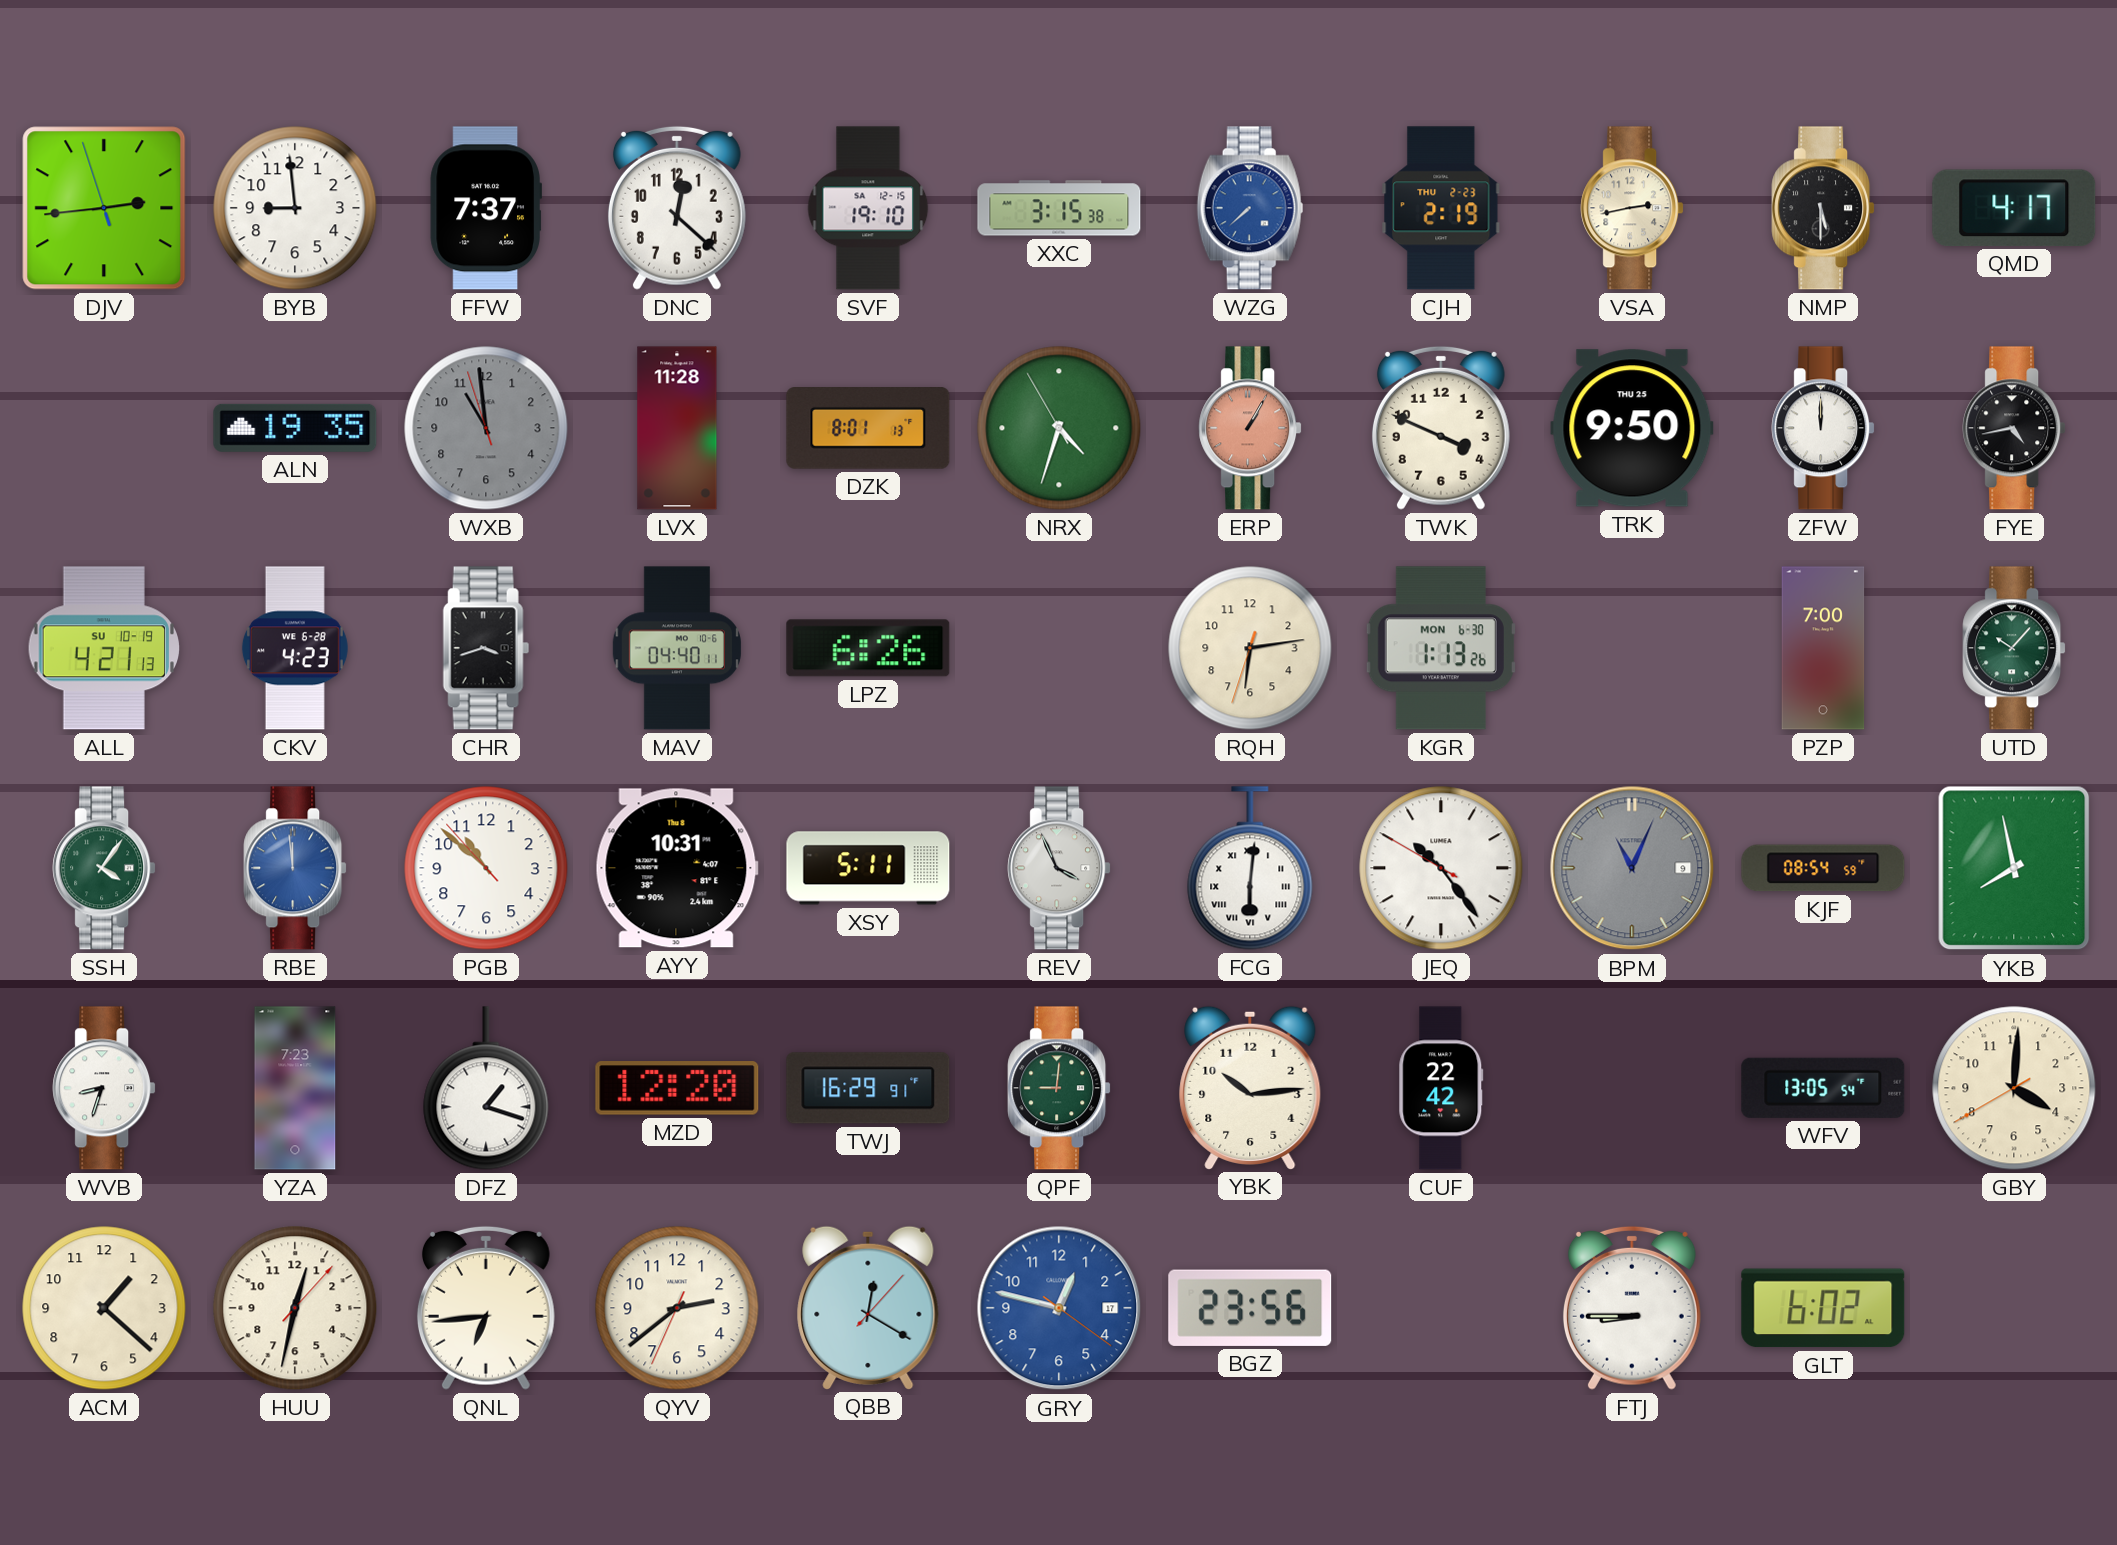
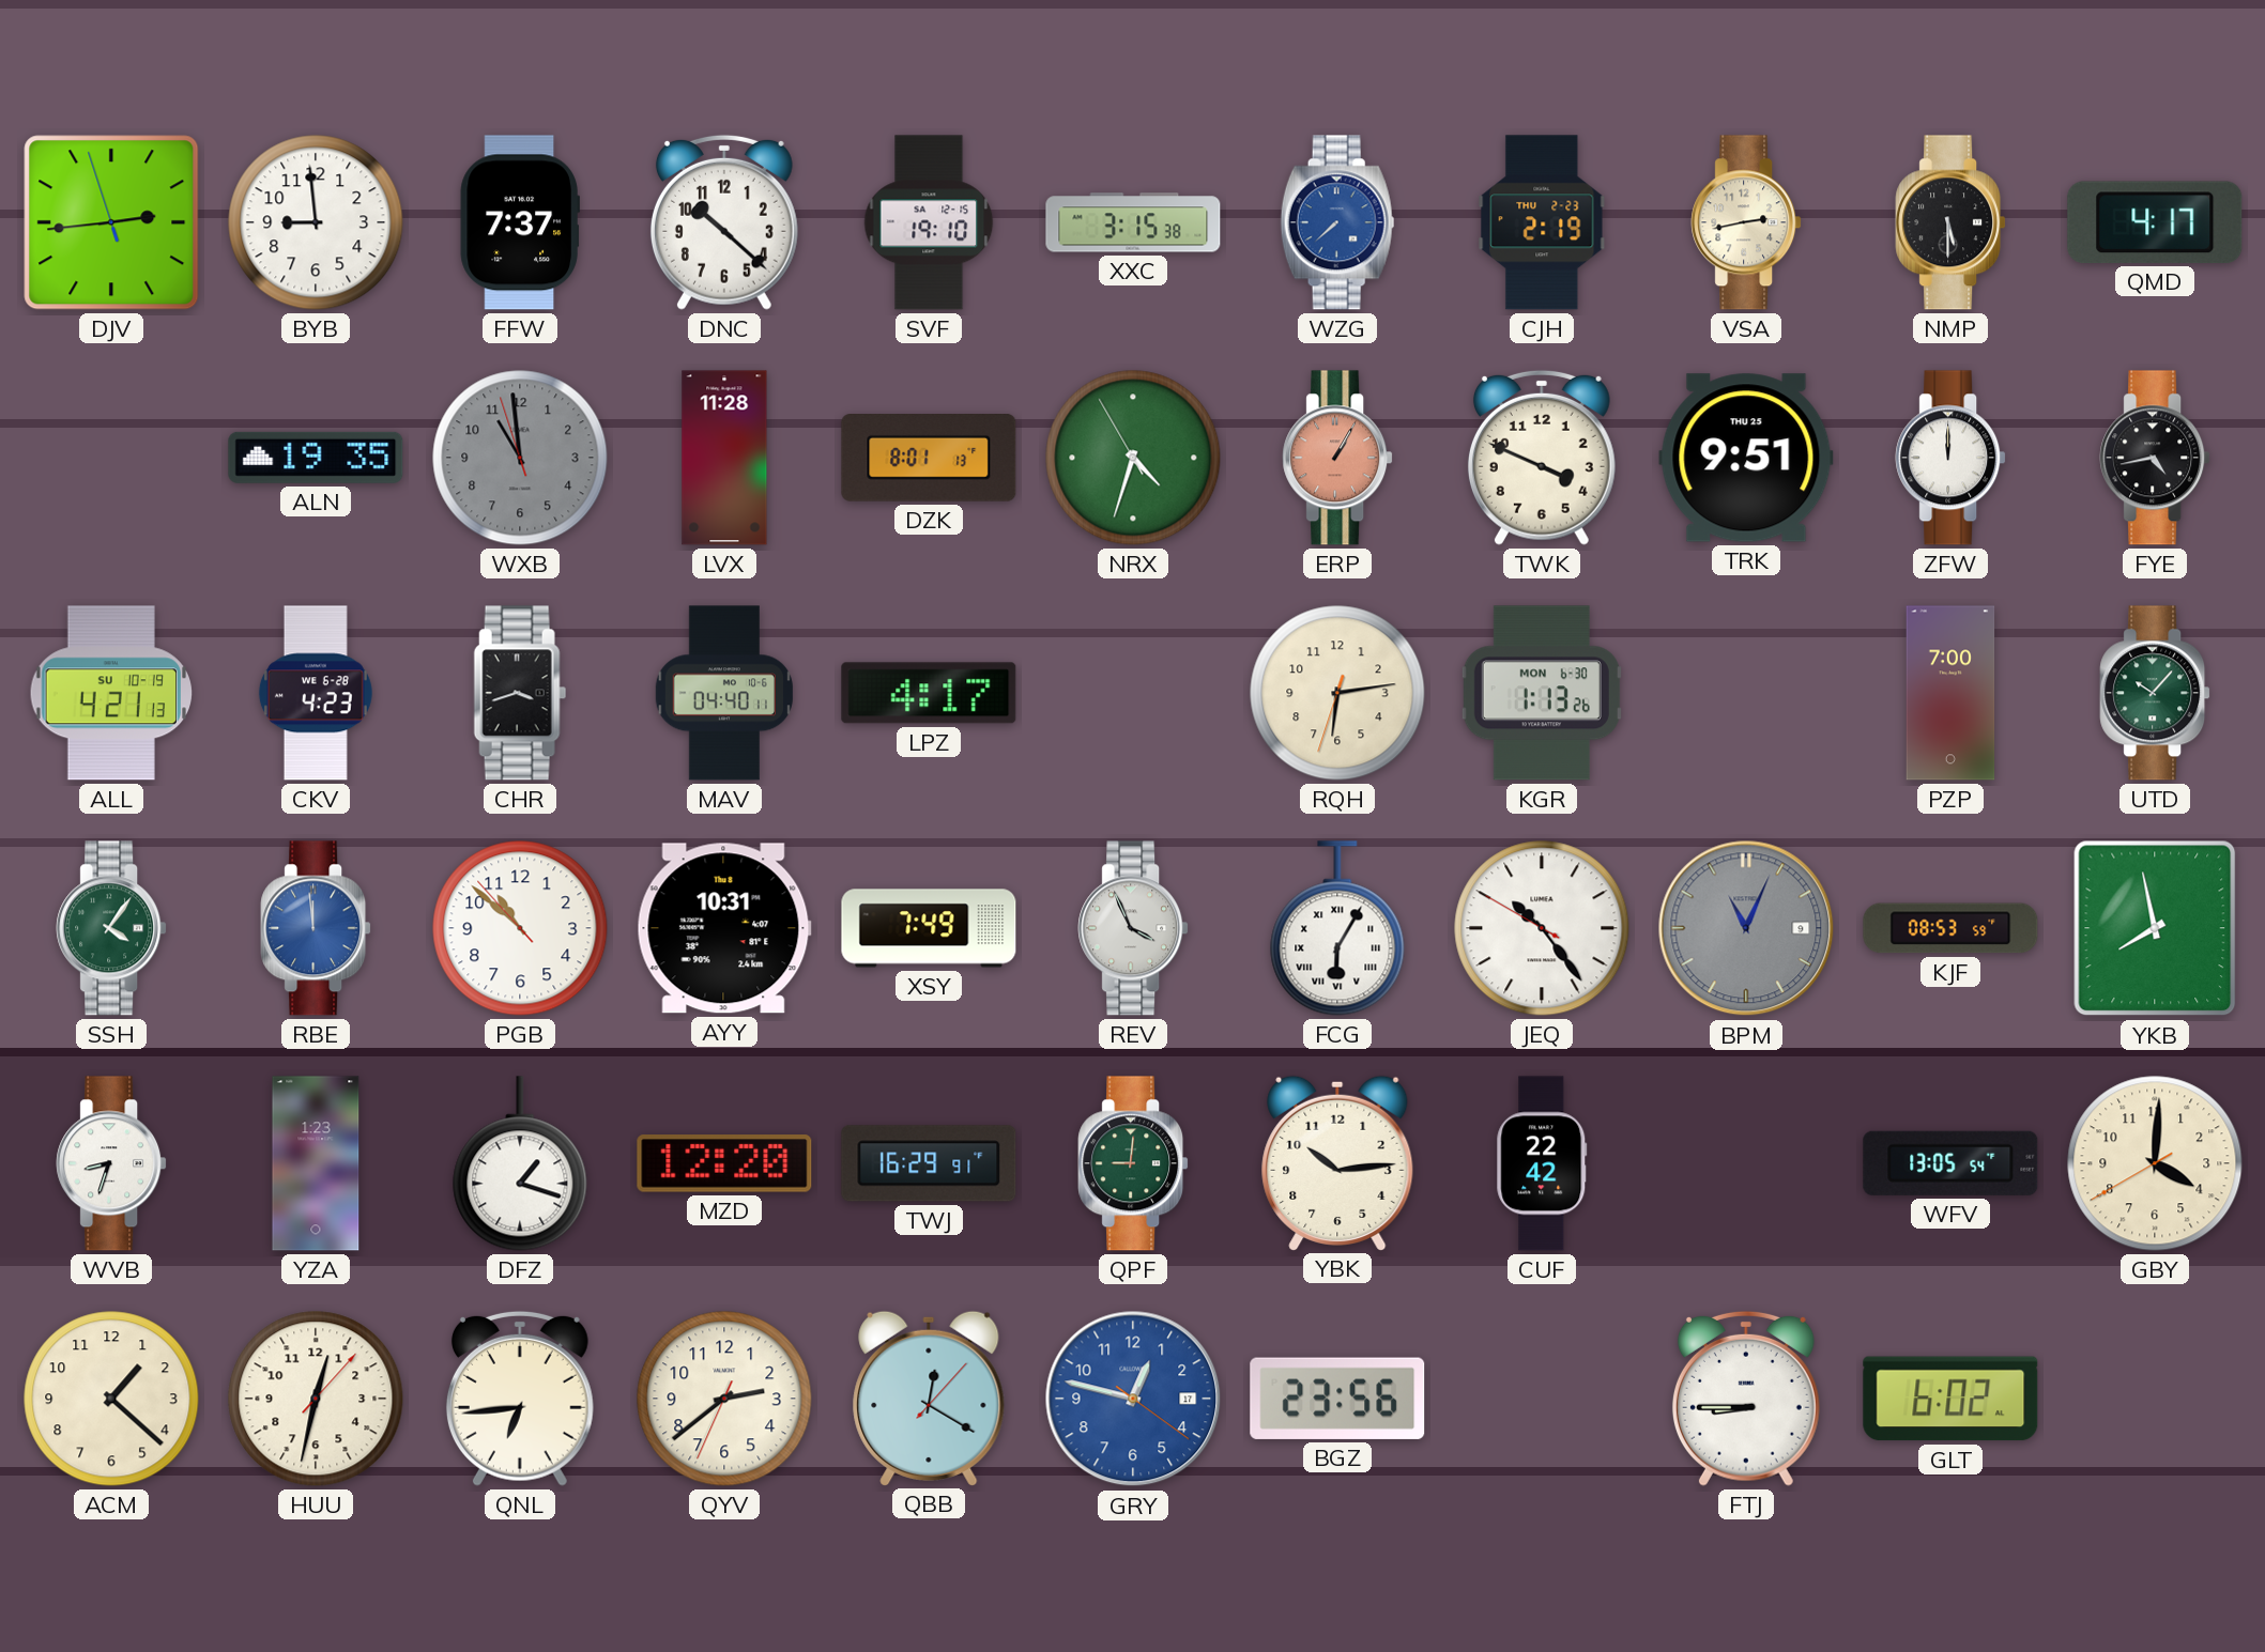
DNC: 12:22 -> 10:22 (724, 222)
TRK: 9:50 -> 9:51 (1746, 458)
LPZ: 6:26 -> 4:17 (929, 693)
XSY: 5:11 -> 7:49 (929, 928)
FCG: 6:01 -> 6:05 (1337, 928)
KJF: 08:54 -> 08:53 (1950, 928)
YZA: 7:23 -> 1:23 (316, 1163)
